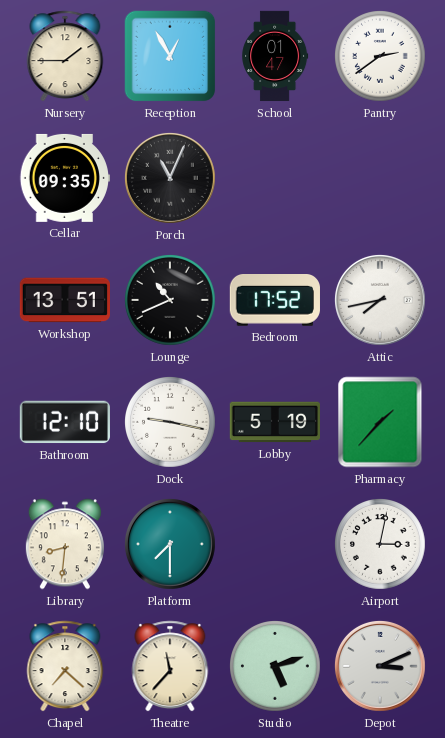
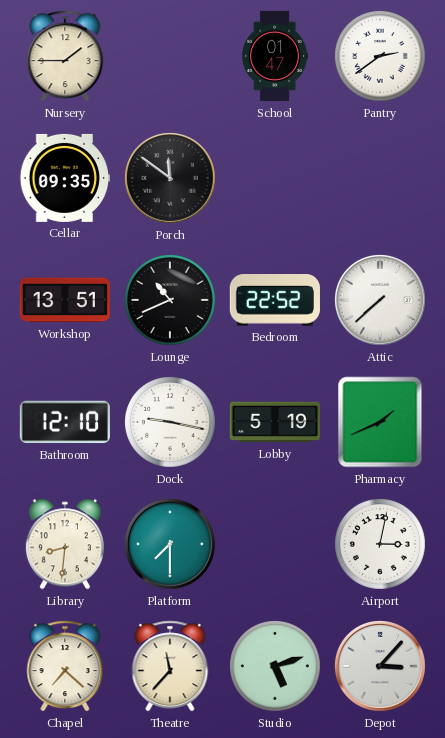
Reception: 12:55 -> none (170, 56)
Porch: 11:04 -> 11:51 (170, 178)
Bedroom: 17:52 -> 22:52 (275, 301)
Attic: 7:43 -> 7:38 (380, 300)
Pharmacy: 1:37 -> 1:41 (380, 422)
Depot: 3:11 -> 3:07 (380, 666)
